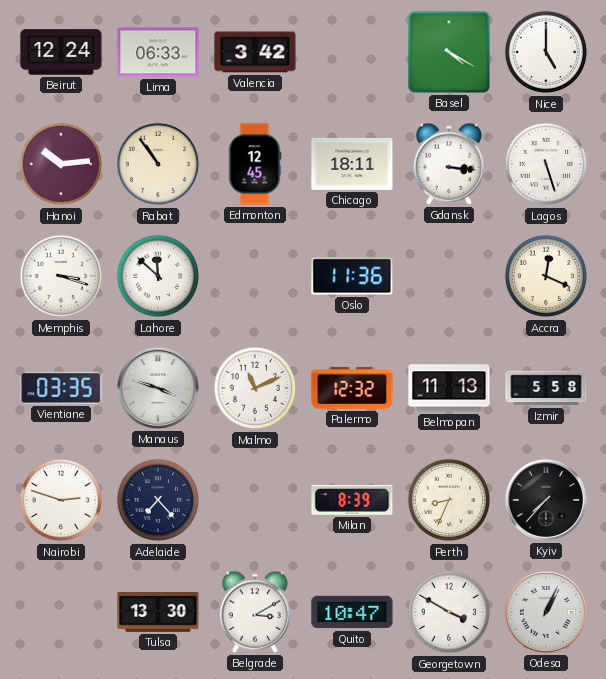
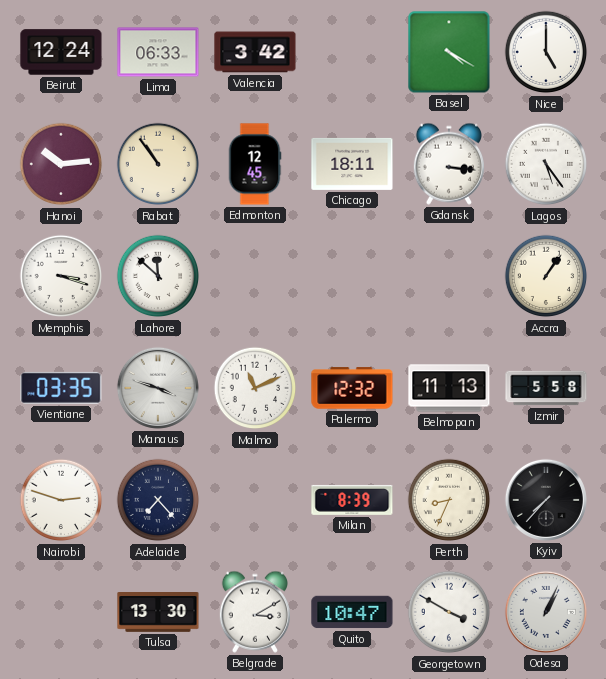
Lagos: 5:27 -> 5:24 (546, 164)
Oslo: 11:36 -> none (352, 276)
Accra: 12:19 -> 1:06 (546, 276)
